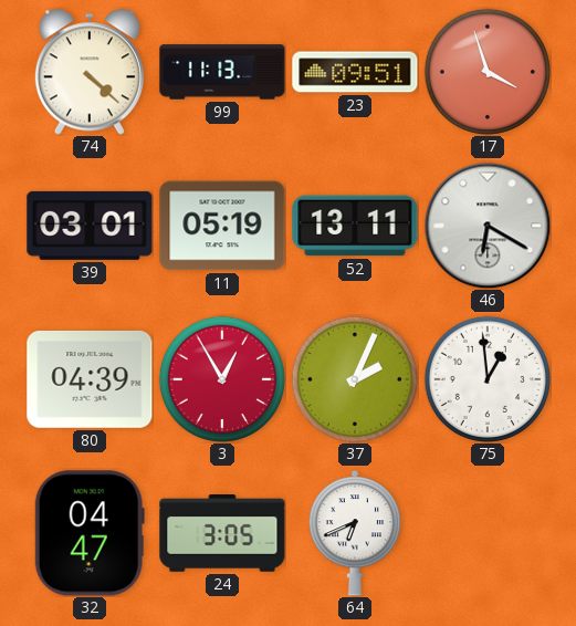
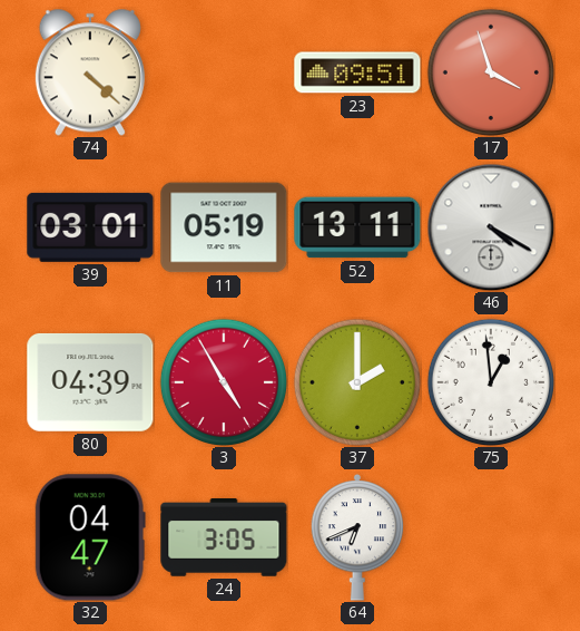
99: 11:13 -> none (222, 72)
46: 6:20 -> 4:20 (491, 227)
3: 12:55 -> 4:55 (224, 382)
37: 2:04 -> 2:00 (357, 382)
